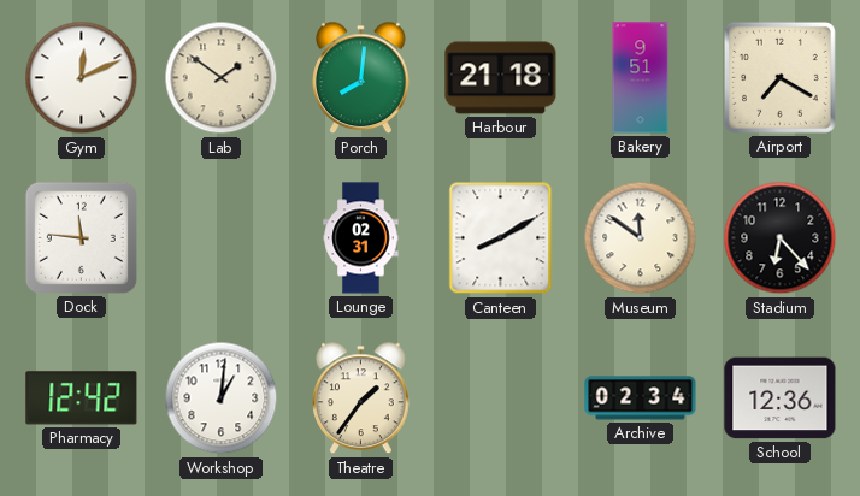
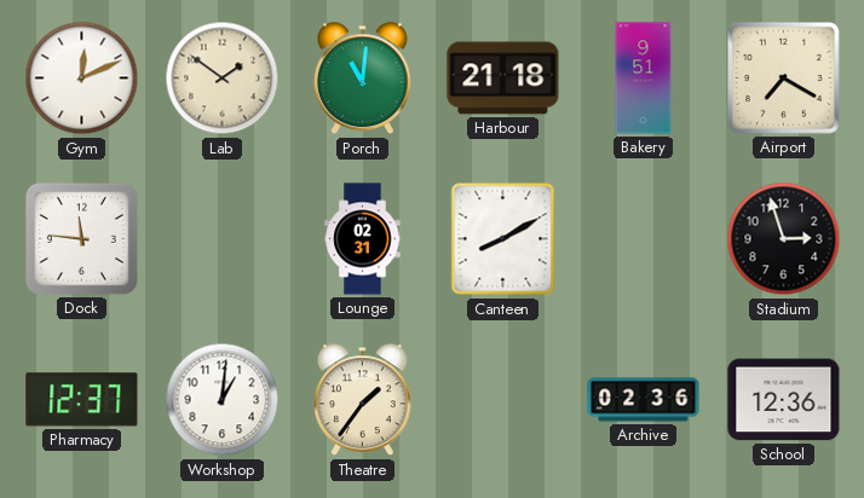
Porch: 8:01 -> 11:01 (363, 79)
Museum: 11:51 -> none (641, 238)
Stadium: 6:23 -> 2:57 (784, 239)
Pharmacy: 12:42 -> 12:37 (82, 400)
Archive: 02:34 -> 02:36 (644, 400)
